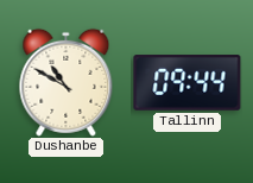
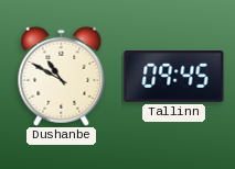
Tallinn: 09:44 -> 09:45 (174, 77)
